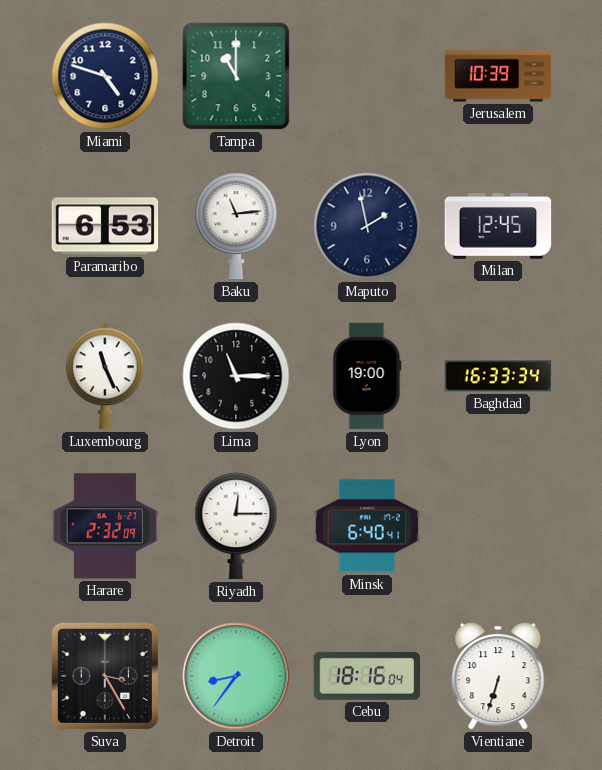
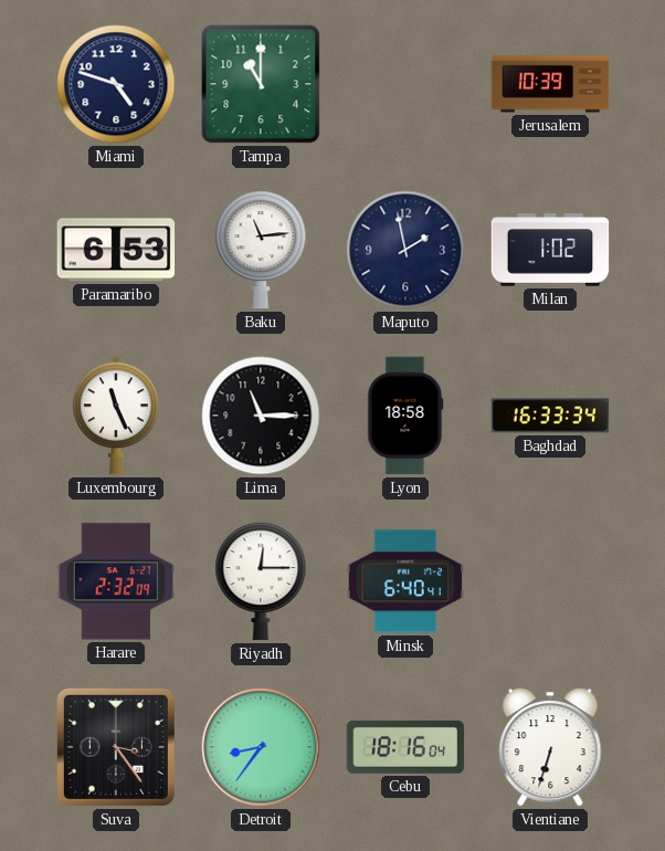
Milan: 12:45 -> 1:02 (550, 250)
Lyon: 19:00 -> 18:58 (405, 416)
Suva: 3:25 -> 3:24 (116, 747)
